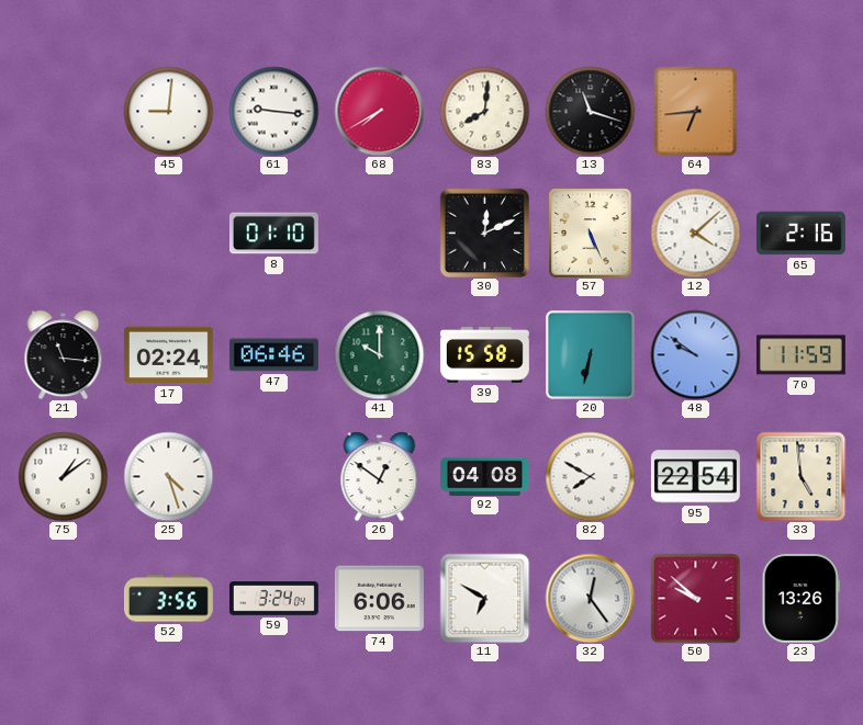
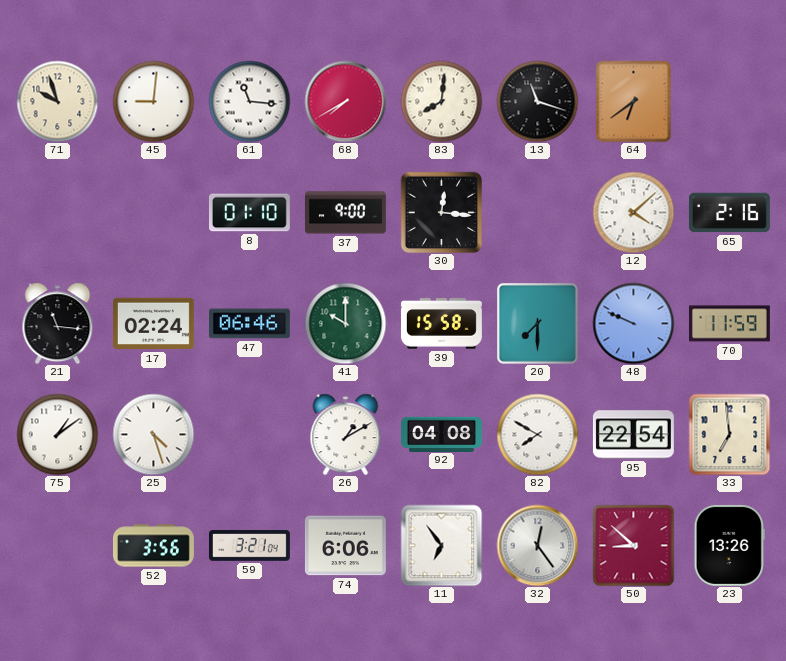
71: none -> 9:57 (57, 101)
61: 9:16 -> 11:16 (249, 101)
64: 6:44 -> 6:39 (634, 101)
37: none -> 9:00 (345, 213)
30: 12:11 -> 12:16 (441, 212)
57: 5:26 -> none (591, 233)
20: 6:32 -> 7:30 (538, 324)
48: 9:51 -> 9:49 (633, 323)
26: 12:51 -> 1:10 (346, 434)
33: 4:59 -> 6:59 (729, 434)
59: 3:24 -> 3:21 (249, 546)
11: 6:50 -> 6:54 (441, 545)
50: 9:52 -> 8:52 (633, 545)
